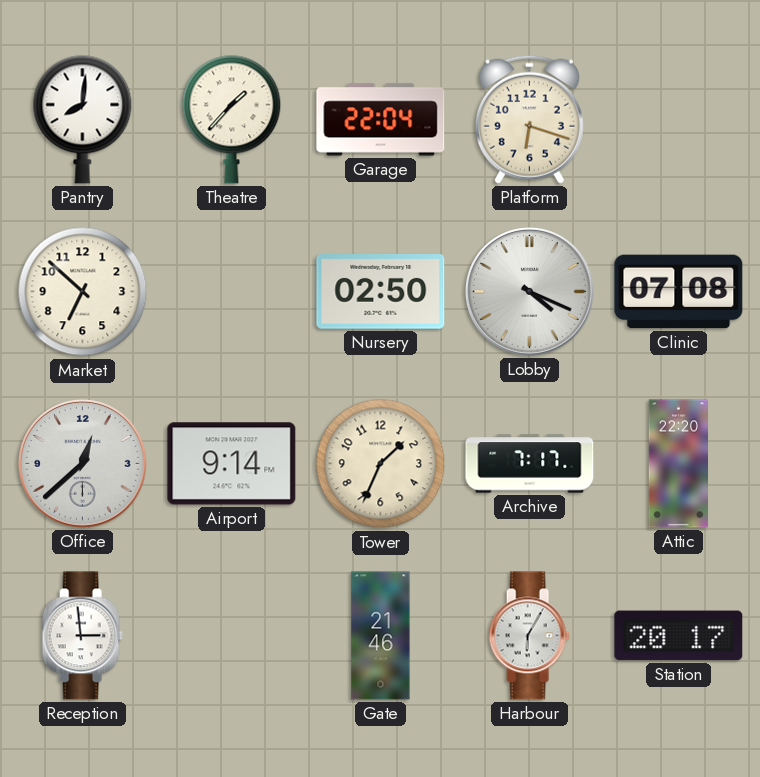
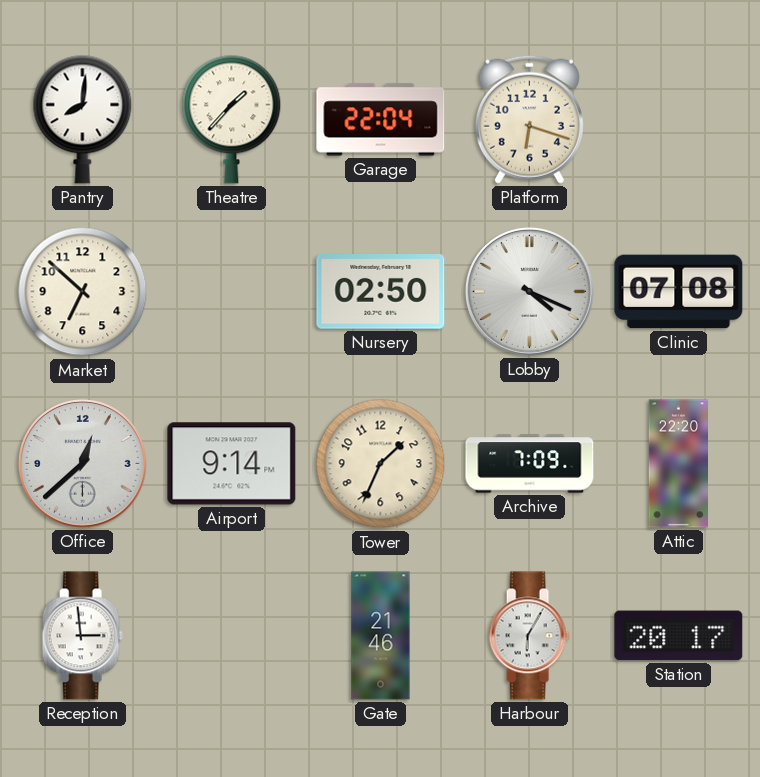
Archive: 7:17 -> 7:09 (530, 464)
